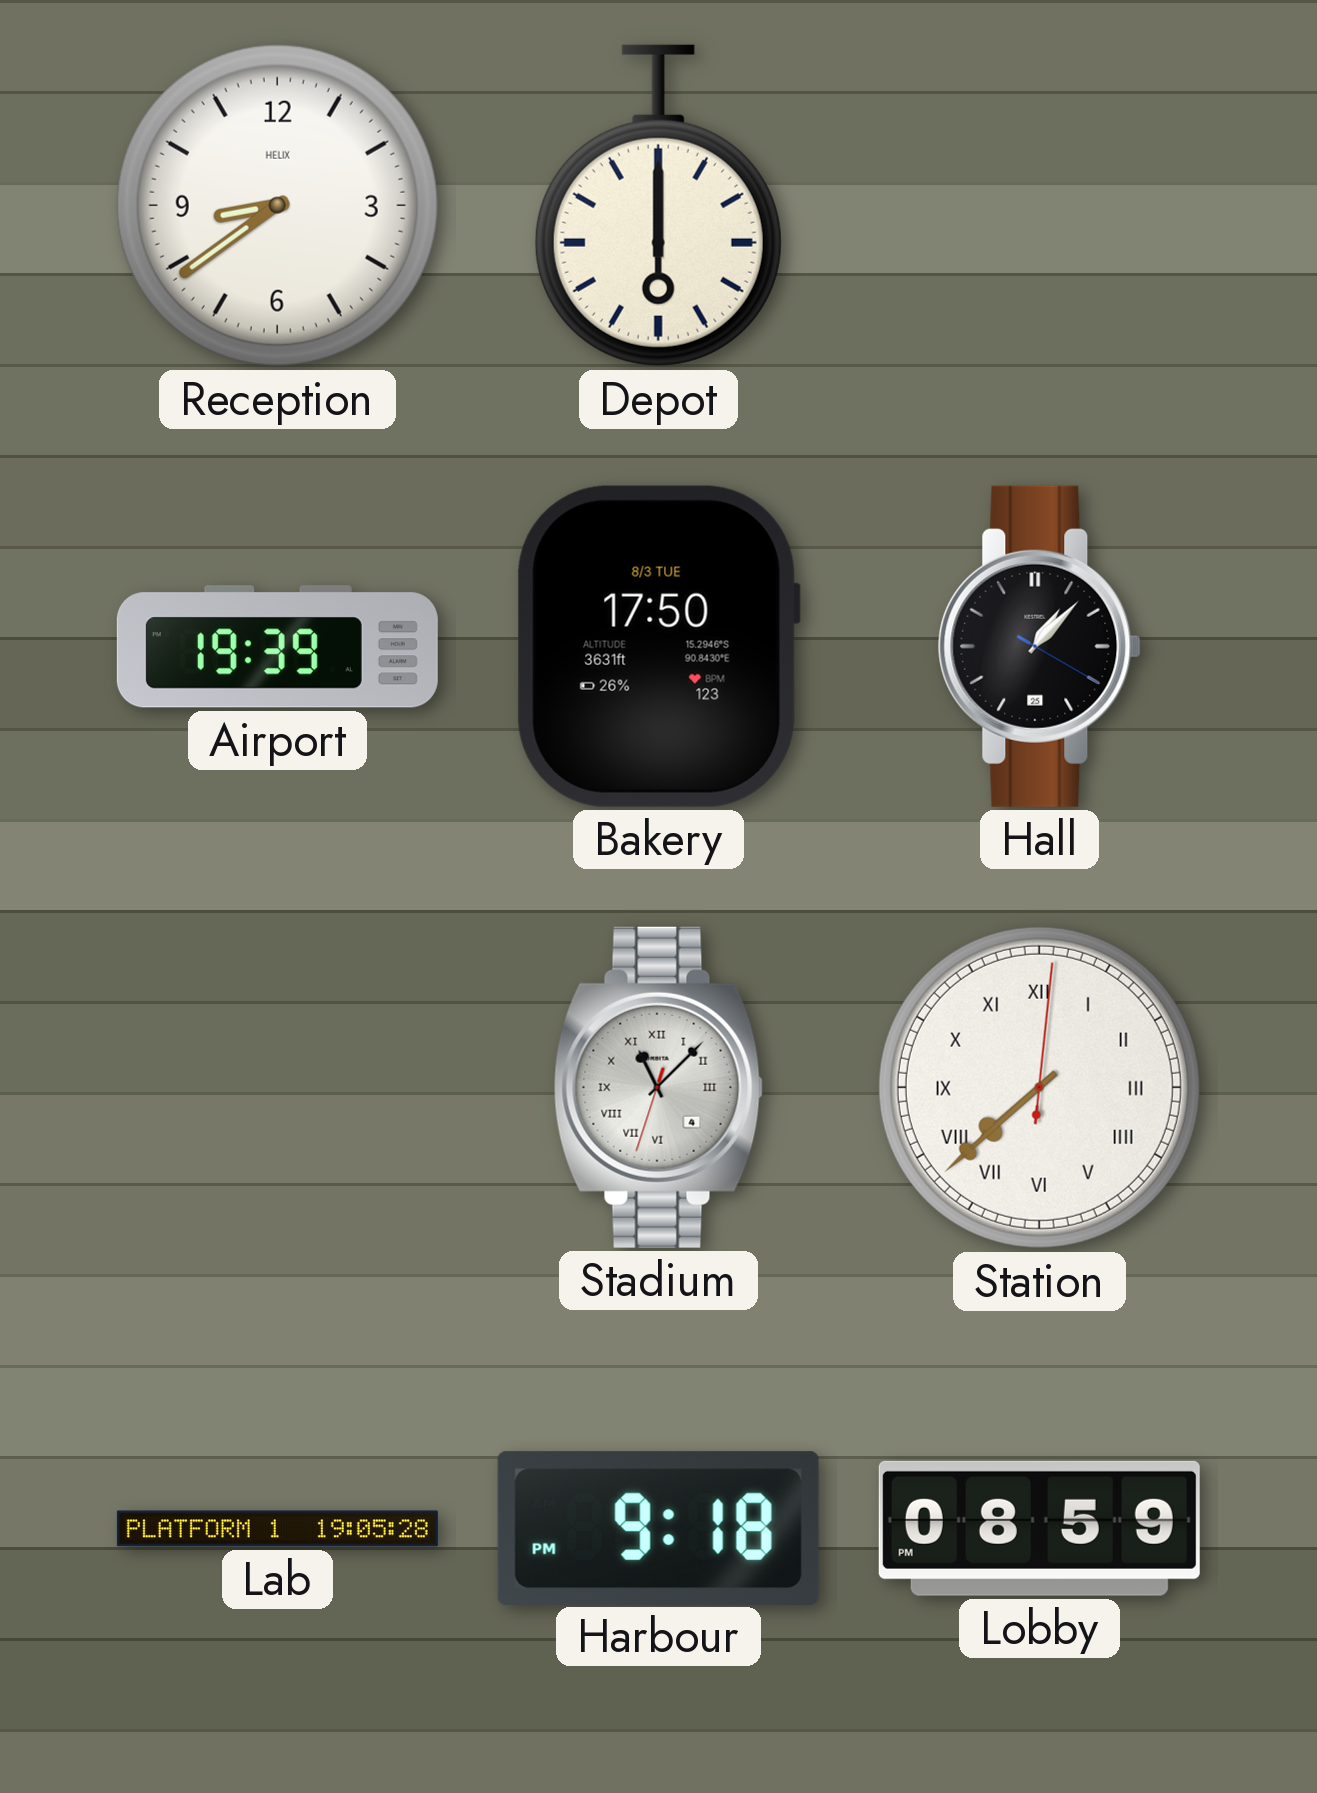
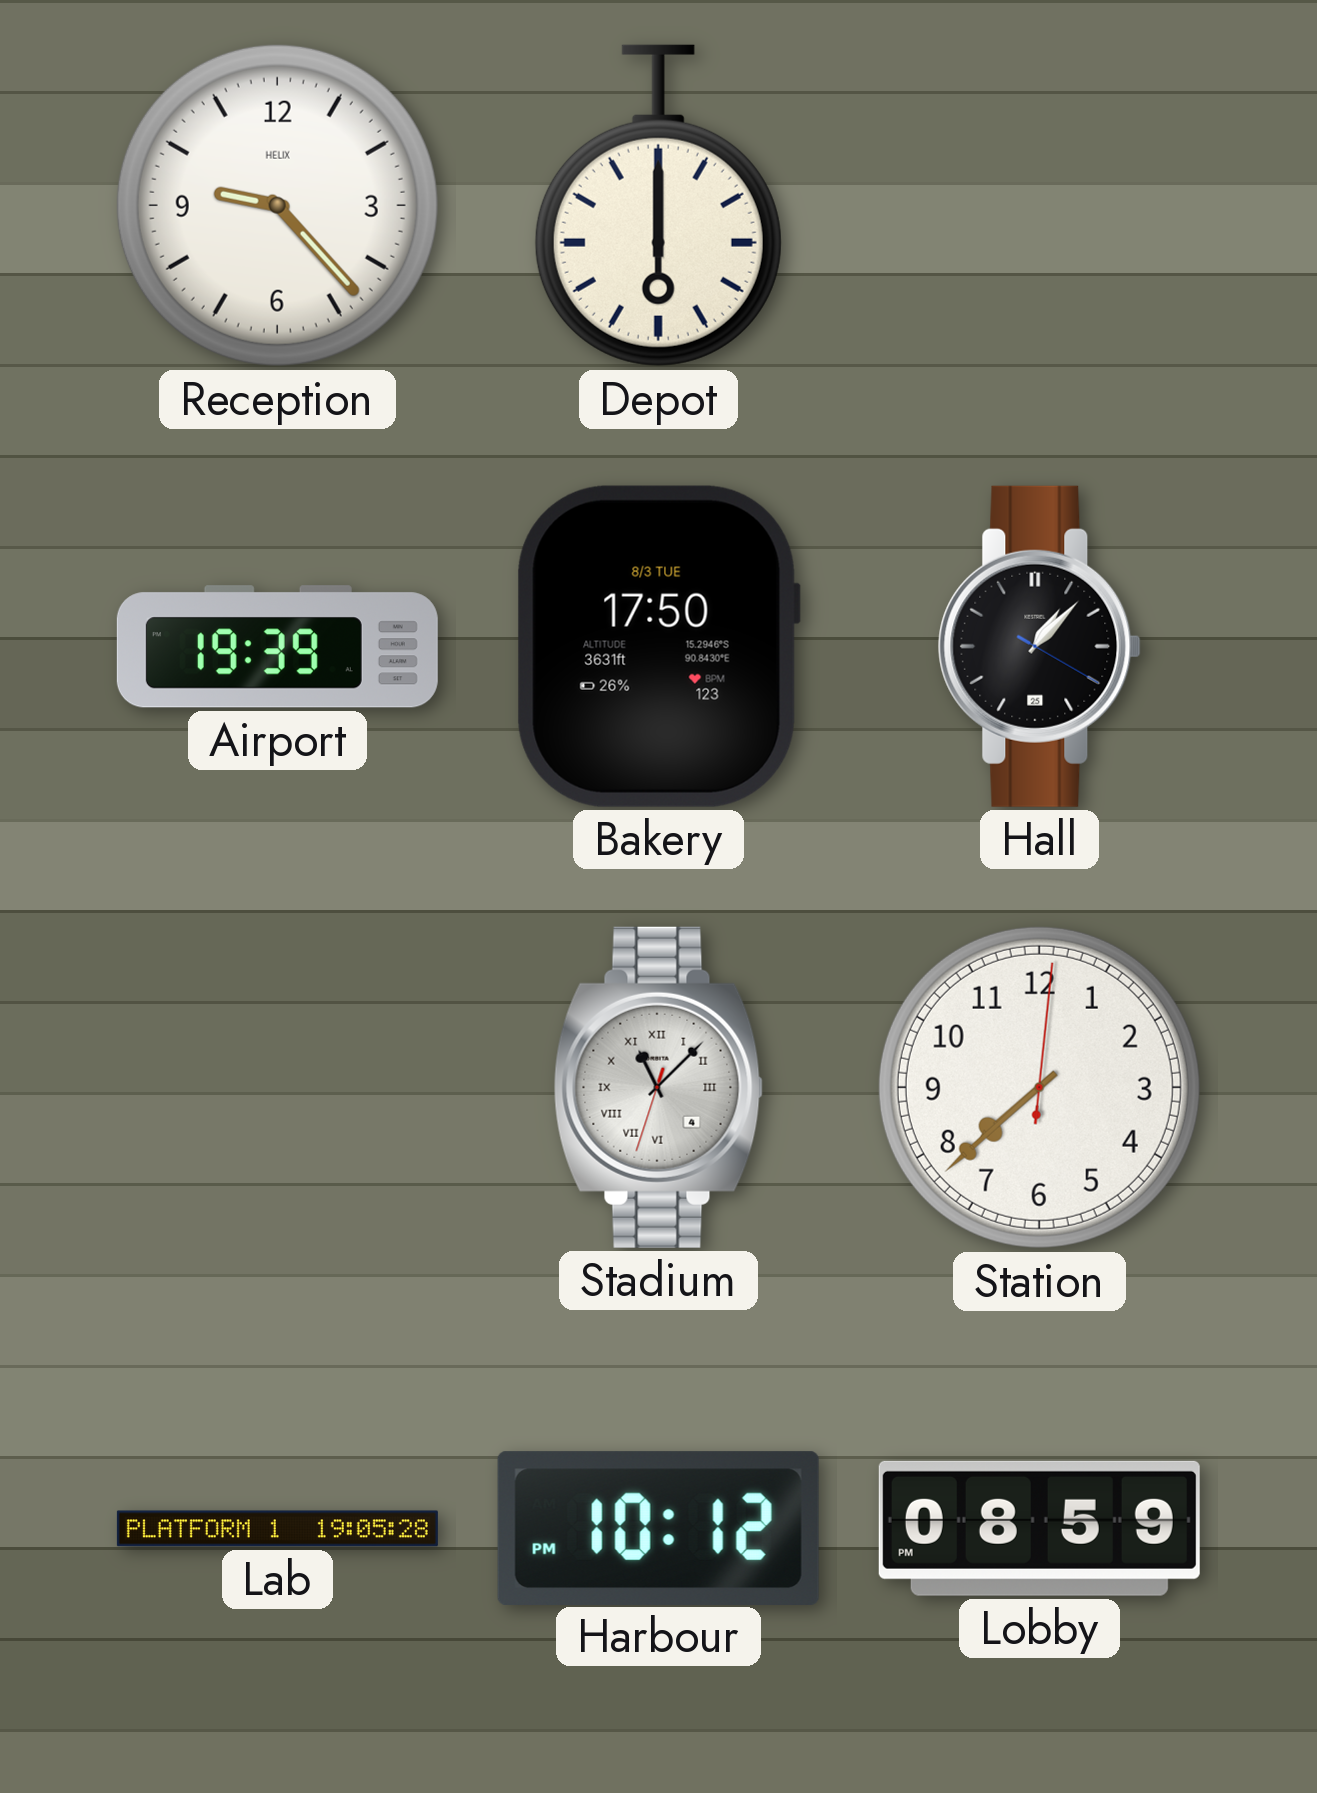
Reception: 8:39 -> 9:23 (277, 205)
Station numerals: Roman -> Arabic (1039, 1087)
Harbour: 9:18 -> 10:12 (658, 1528)
